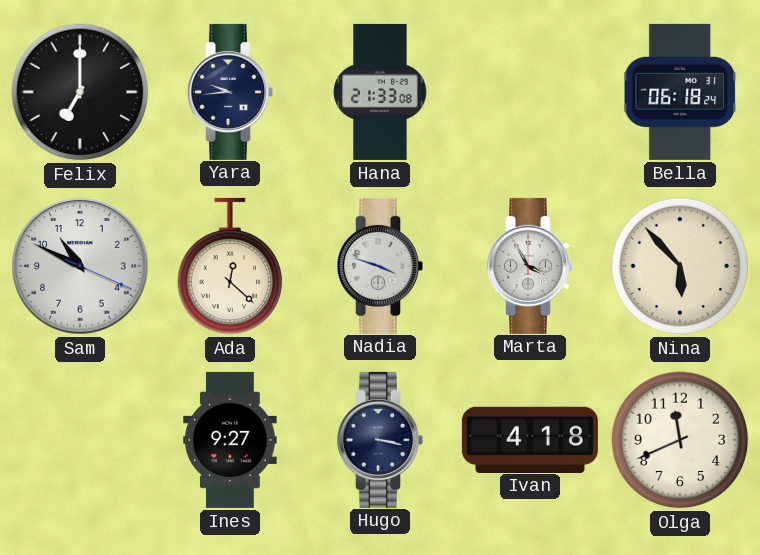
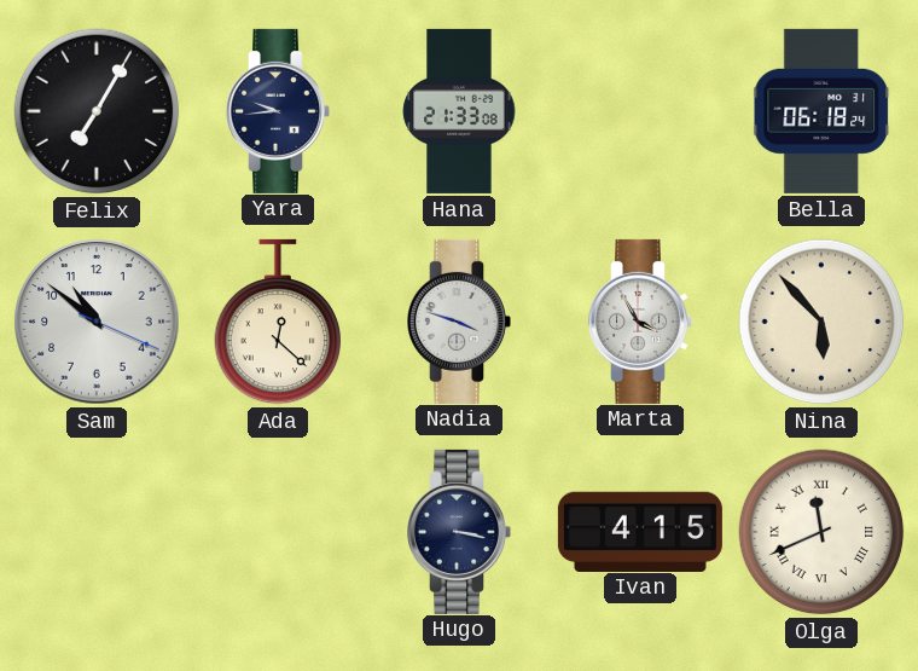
Felix: 7:00 -> 7:05 (97, 111)
Sam: 10:49 -> 10:51 (97, 322)
Ines: 9:27 -> none (230, 440)
Ivan: 4:18 -> 4:15 (640, 531)
Olga numerals: Arabic -> Roman (821, 532)
